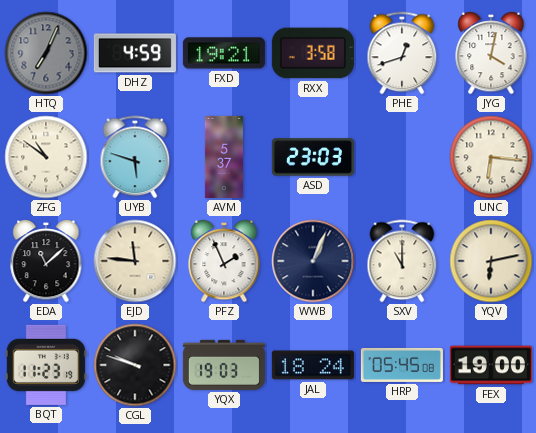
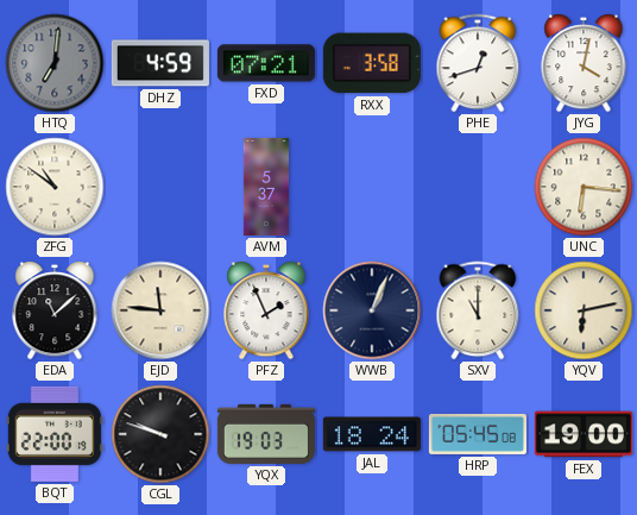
HTQ: 7:04 -> 7:01 (55, 63)
FXD: 19:21 -> 07:21 (266, 63)
UYB: 5:48 -> none (135, 157)
ASD: 23:03 -> none (313, 157)
BQT: 11:23 -> 22:00 (55, 434)
